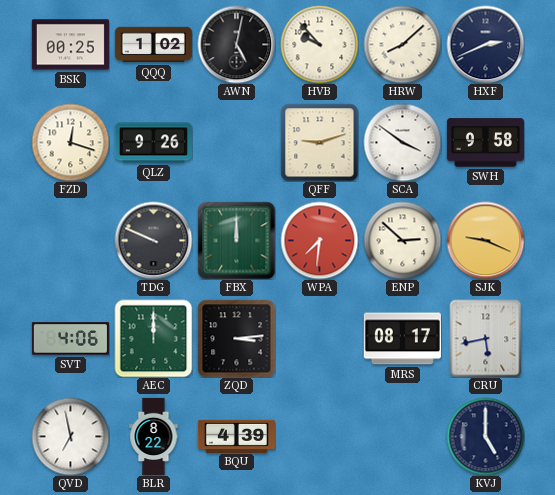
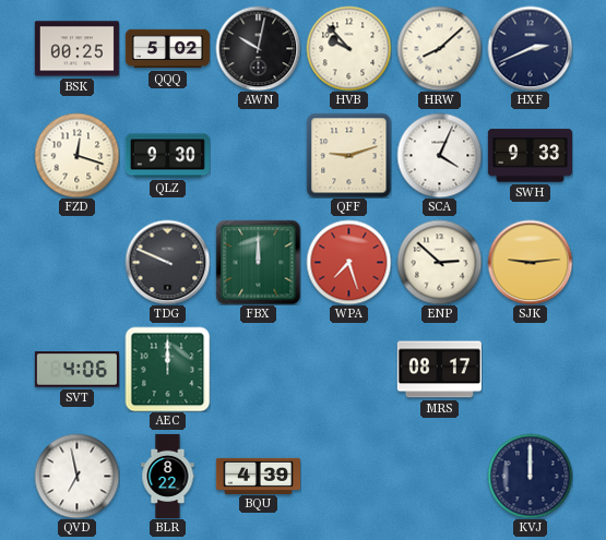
QQQ: 1:02 -> 5:02 (167, 49)
AWN: 5:02 -> 10:02 (258, 48)
QLZ: 9:26 -> 9:30 (167, 156)
SCA: 3:51 -> 4:04 (439, 155)
SWH: 9:58 -> 9:33 (530, 156)
WPA: 7:31 -> 7:27 (348, 262)
SJK: 9:19 -> 9:14 (530, 262)
ZQD: 3:14 -> none (236, 338)
CRU: 5:43 -> none (486, 338)
KVJ: 5:00 -> 12:00 (530, 476)
